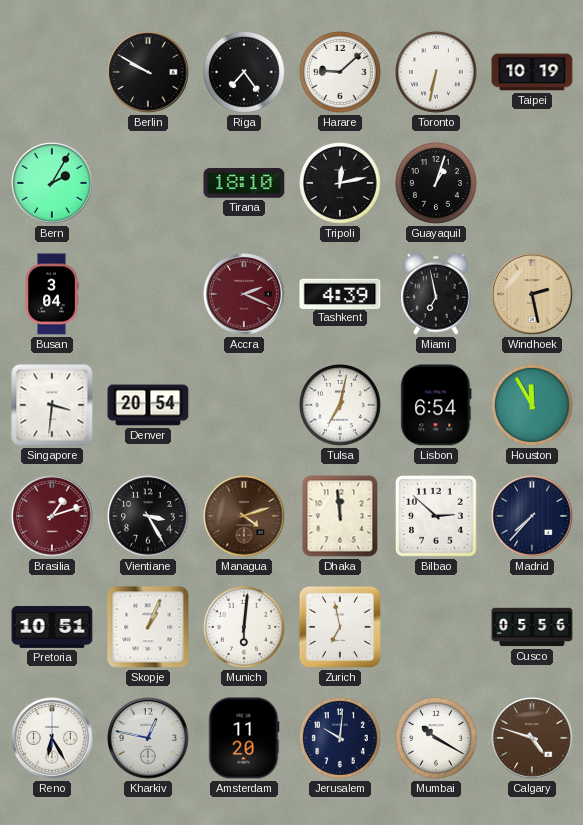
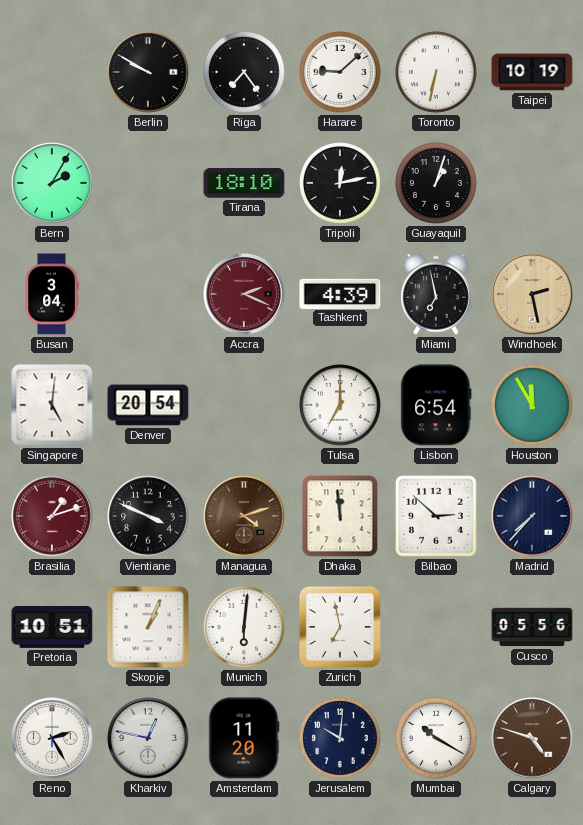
Singapore: 3:31 -> 5:01 (52, 405)
Tulsa: 7:02 -> 7:00 (341, 406)
Vientiane: 3:25 -> 3:49 (148, 516)
Reno: 6:25 -> 2:25 (52, 738)
